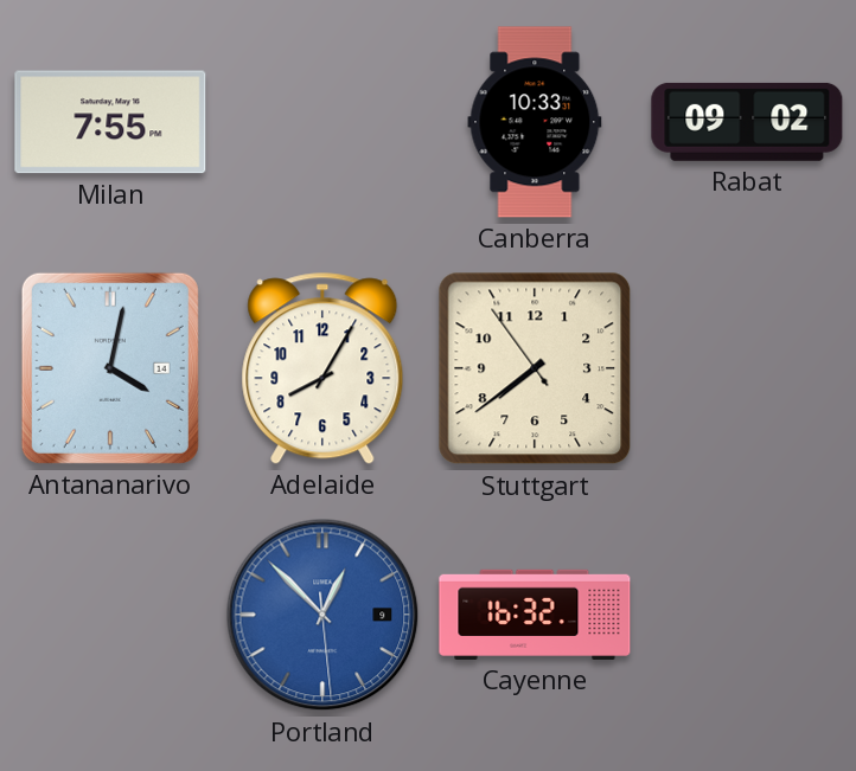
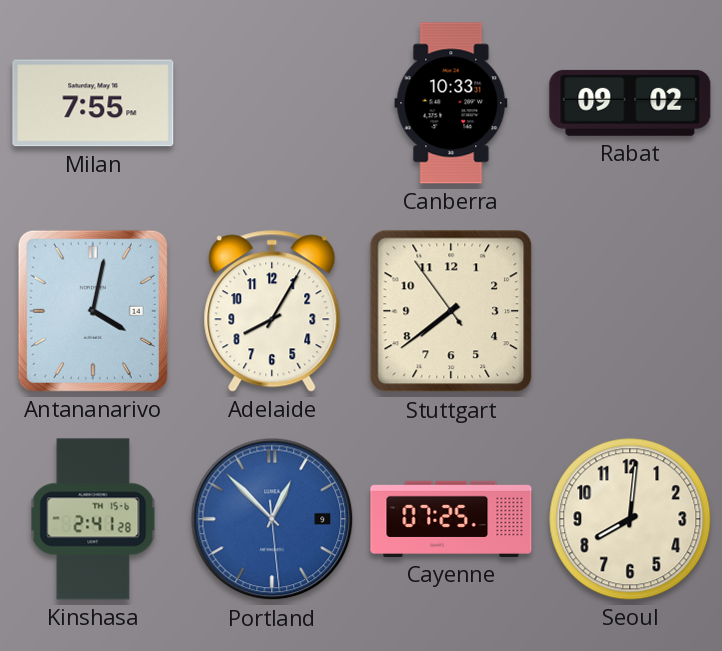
Kinshasa: none -> 2:41 (93, 519)
Cayenne: 16:32 -> 07:25 (451, 519)
Seoul: none -> 8:01 (630, 519)
